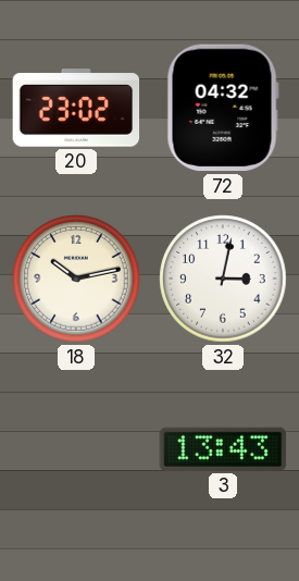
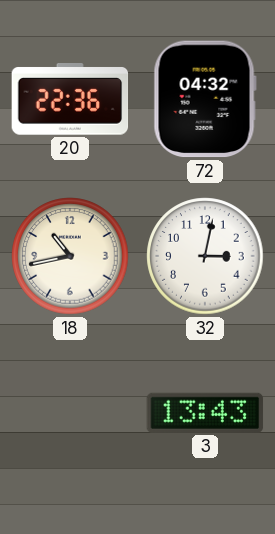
20: 23:02 -> 22:36 (70, 100)
18: 10:13 -> 10:43 (70, 256)
